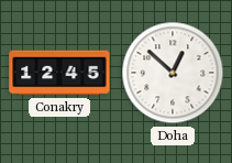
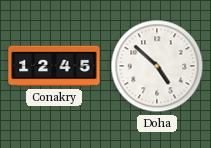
Doha: 12:52 -> 4:52 (157, 66)
